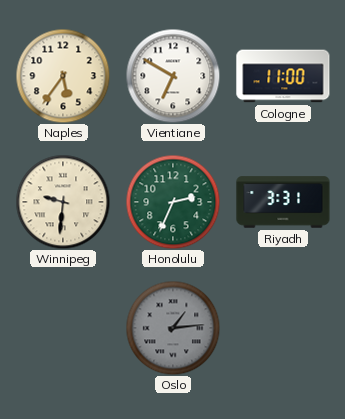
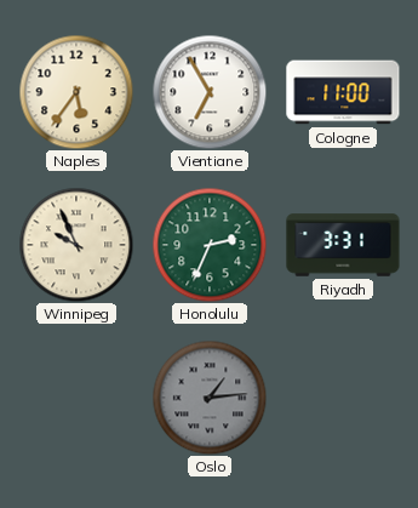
Vientiane: 6:50 -> 6:55 (210, 92)
Winnipeg: 9:31 -> 9:56 (76, 245)
